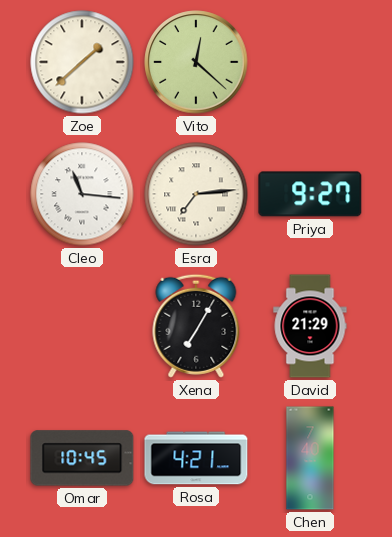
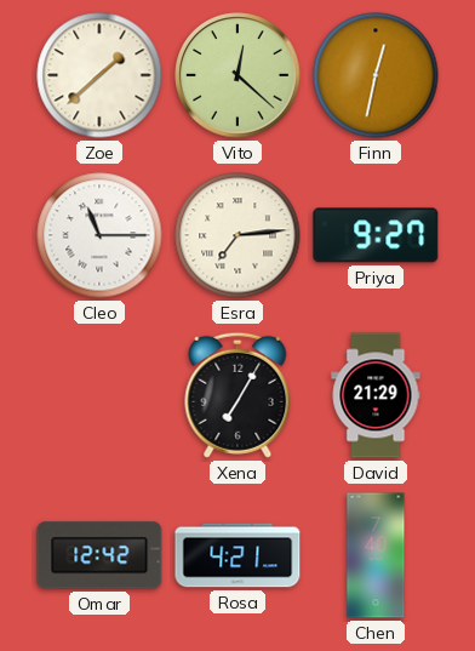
Finn: none -> 12:32 (376, 75)
Cleo: 11:16 -> 11:15 (99, 235)
Omar: 10:45 -> 12:42 (99, 555)
